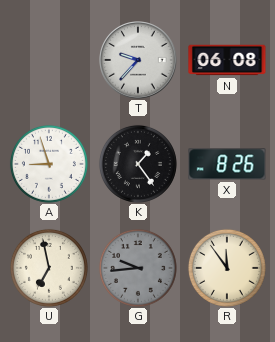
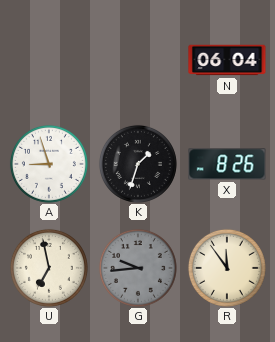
T: 9:37 -> none (138, 60)
N: 06:08 -> 06:04 (227, 60)
K: 1:24 -> 1:33 (138, 164)
